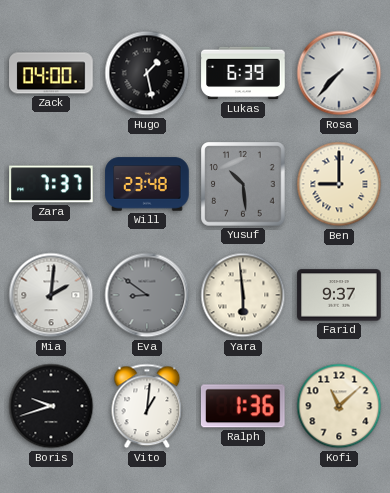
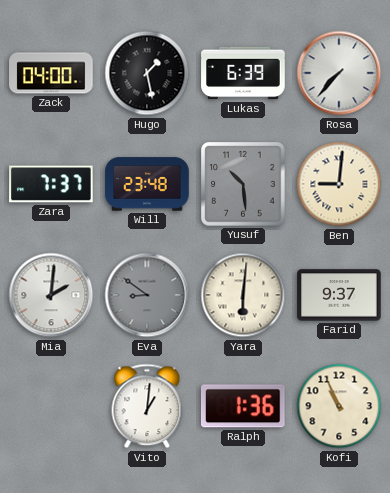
Ben: 9:00 -> 9:01 (339, 184)
Yara: 5:59 -> 6:01 (243, 295)
Boris: 9:42 -> none (51, 406)
Kofi: 11:08 -> 10:56 (339, 406)
